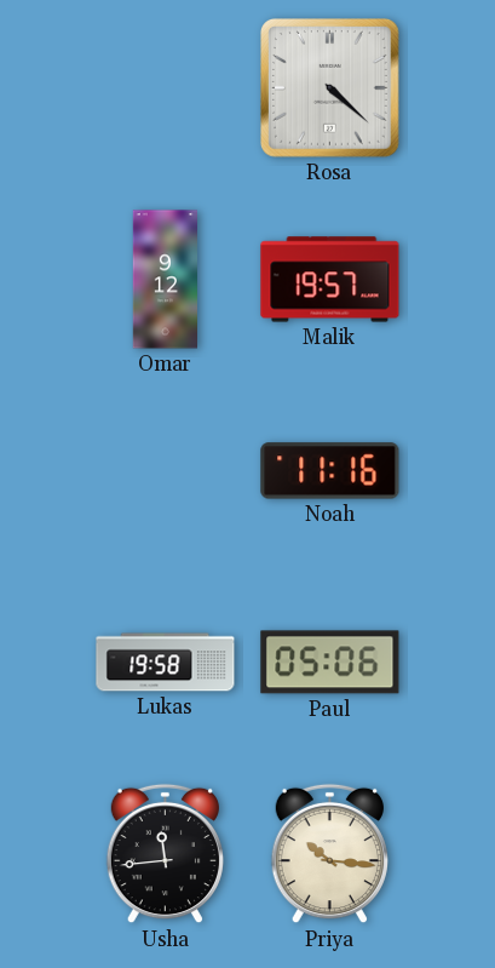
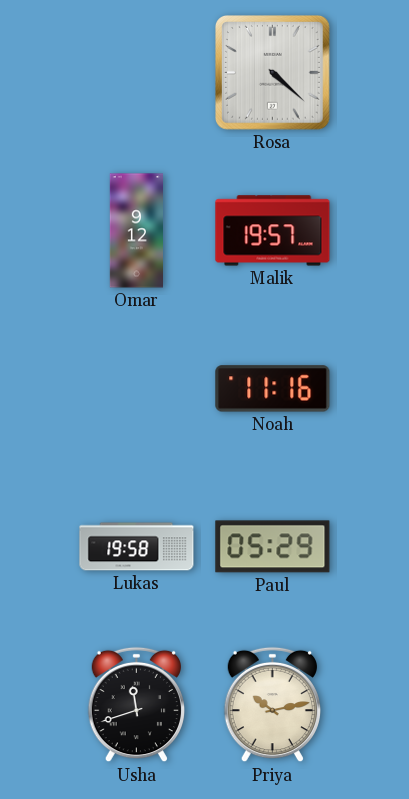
Paul: 05:06 -> 05:29 (273, 547)
Usha: 11:44 -> 11:42 (136, 705)
Priya: 10:16 -> 10:13 (272, 705)
